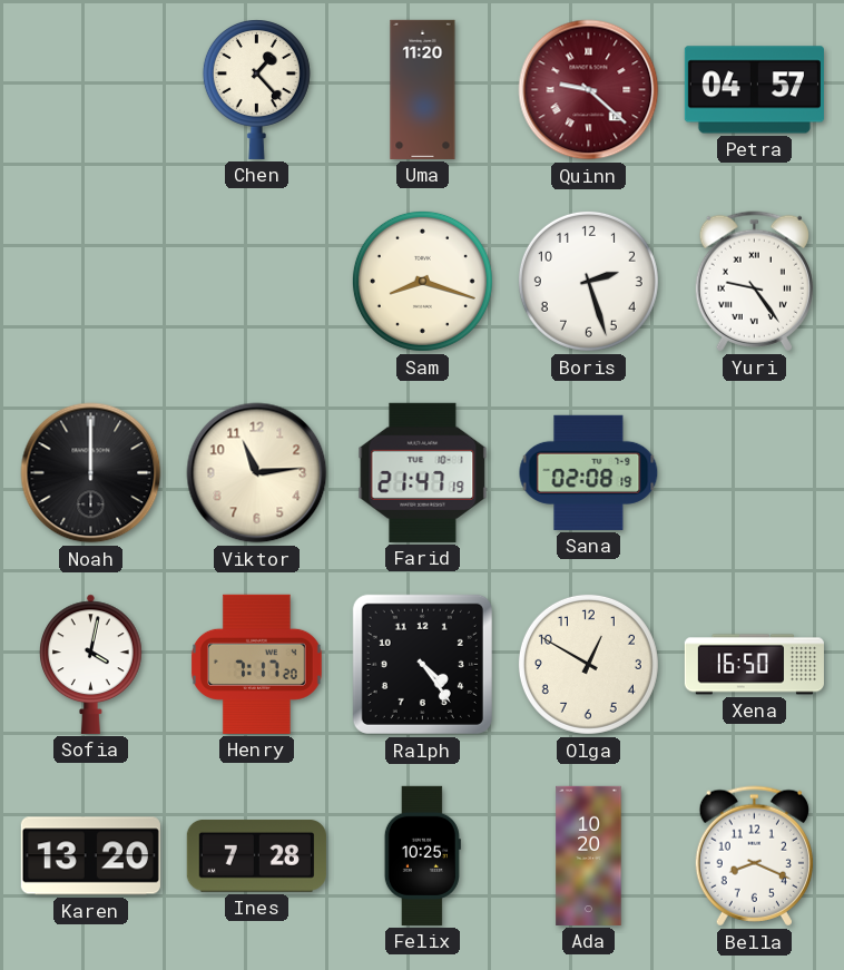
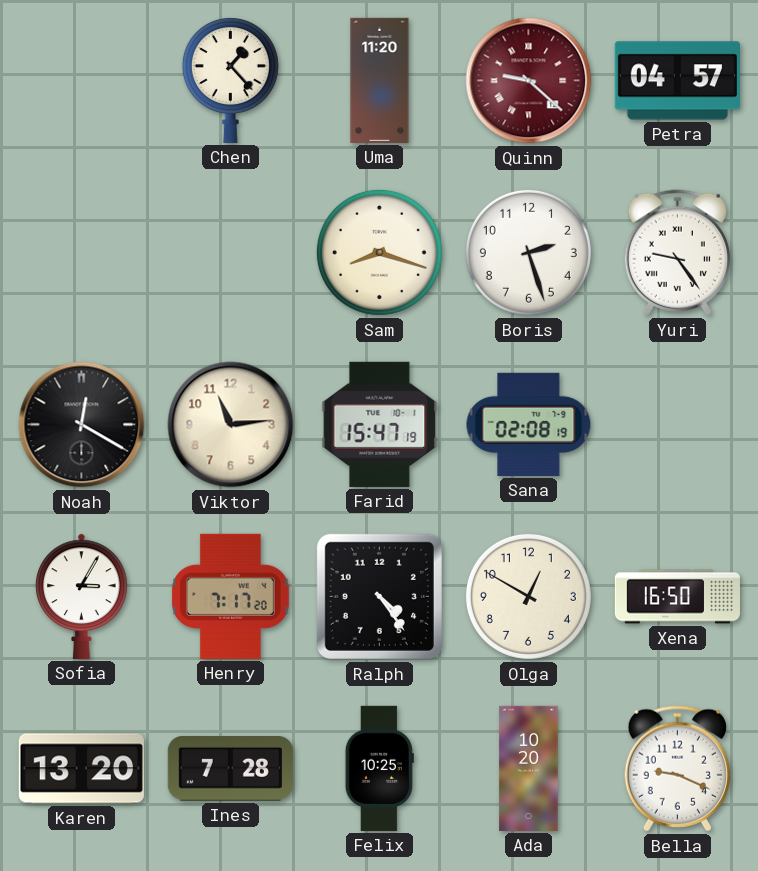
Noah: 12:00 -> 12:20 (82, 425)
Farid: 21:47 -> 15:47 (380, 424)
Sofia: 4:02 -> 3:05 (82, 596)
Bella: 8:19 -> 9:19 (677, 769)
